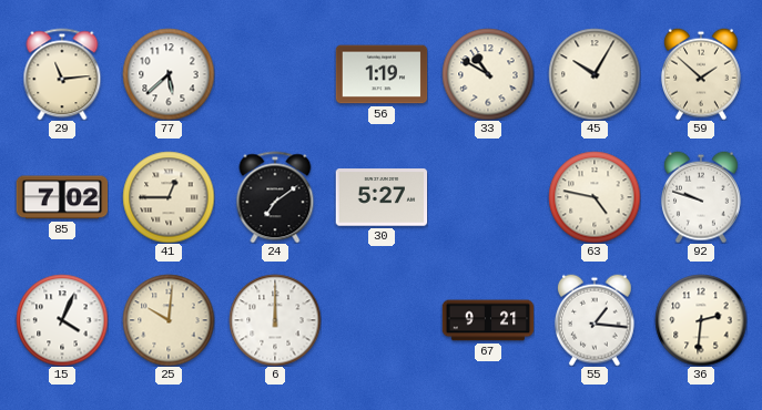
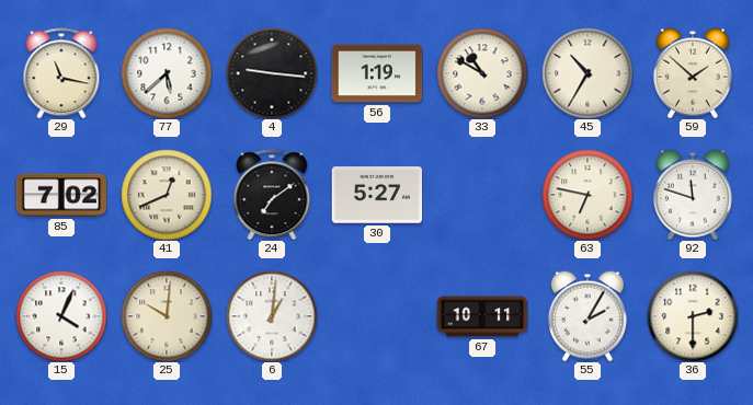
29: 11:14 -> 11:17 (61, 73)
4: none -> 9:16 (272, 73)
45: 10:05 -> 10:35 (587, 73)
41: 12:45 -> 12:41 (167, 195)
63: 4:47 -> 6:47 (587, 195)
92: 9:48 -> 11:48 (693, 195)
6: 12:00 -> 1:01 (272, 316)
67: 9:21 -> 10:11 (482, 316)
55: 1:16 -> 2:05 (587, 316)
36: 2:31 -> 2:30 (693, 316)
